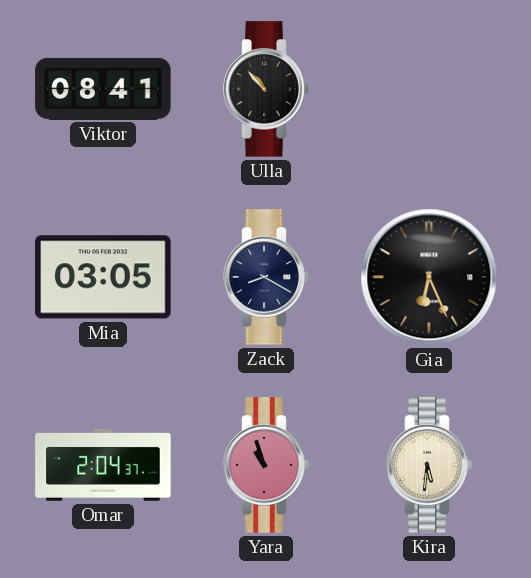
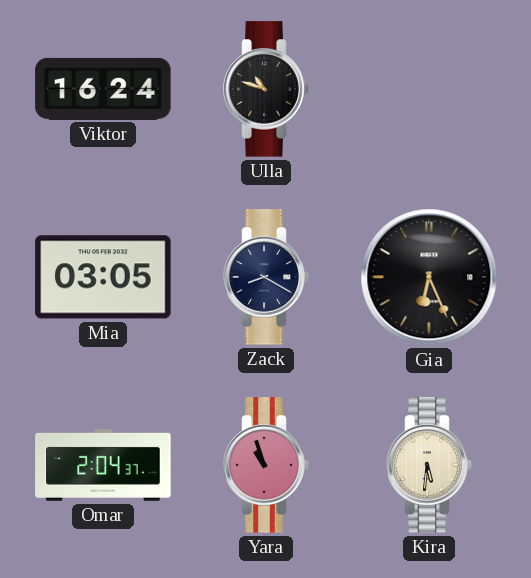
Viktor: 08:41 -> 16:24 (103, 89)
Ulla: 10:53 -> 10:48 (266, 89)
